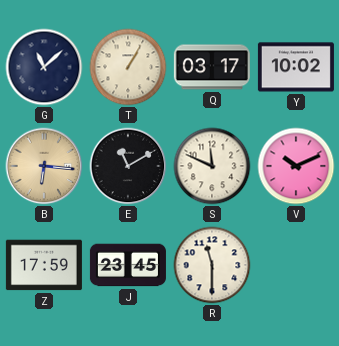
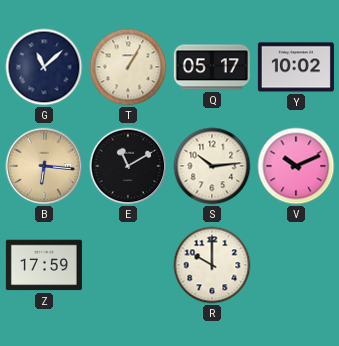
Q: 03:17 -> 05:17 (212, 67)
S: 11:49 -> 10:14 (212, 166)
J: 23:45 -> none (128, 265)
R: 11:30 -> 10:00 (212, 265)
